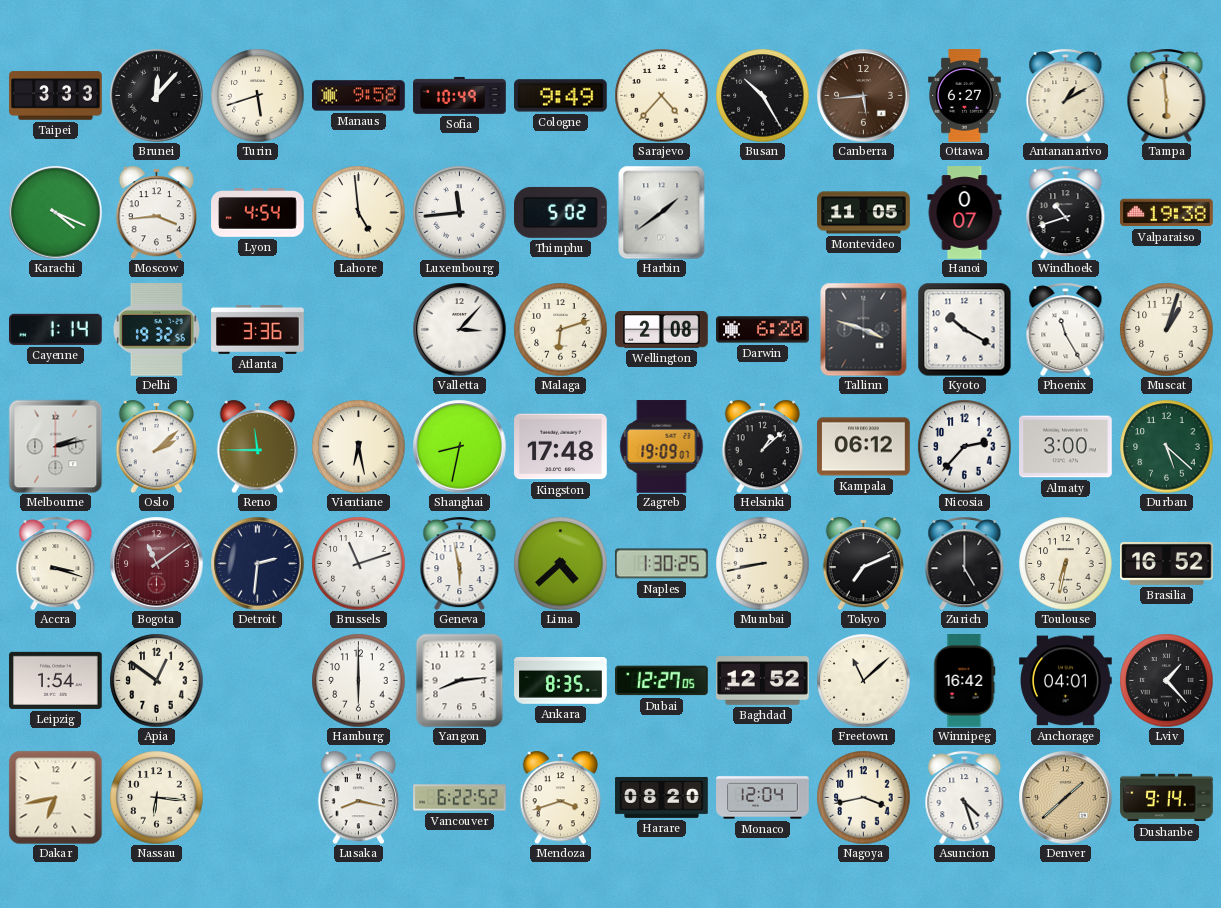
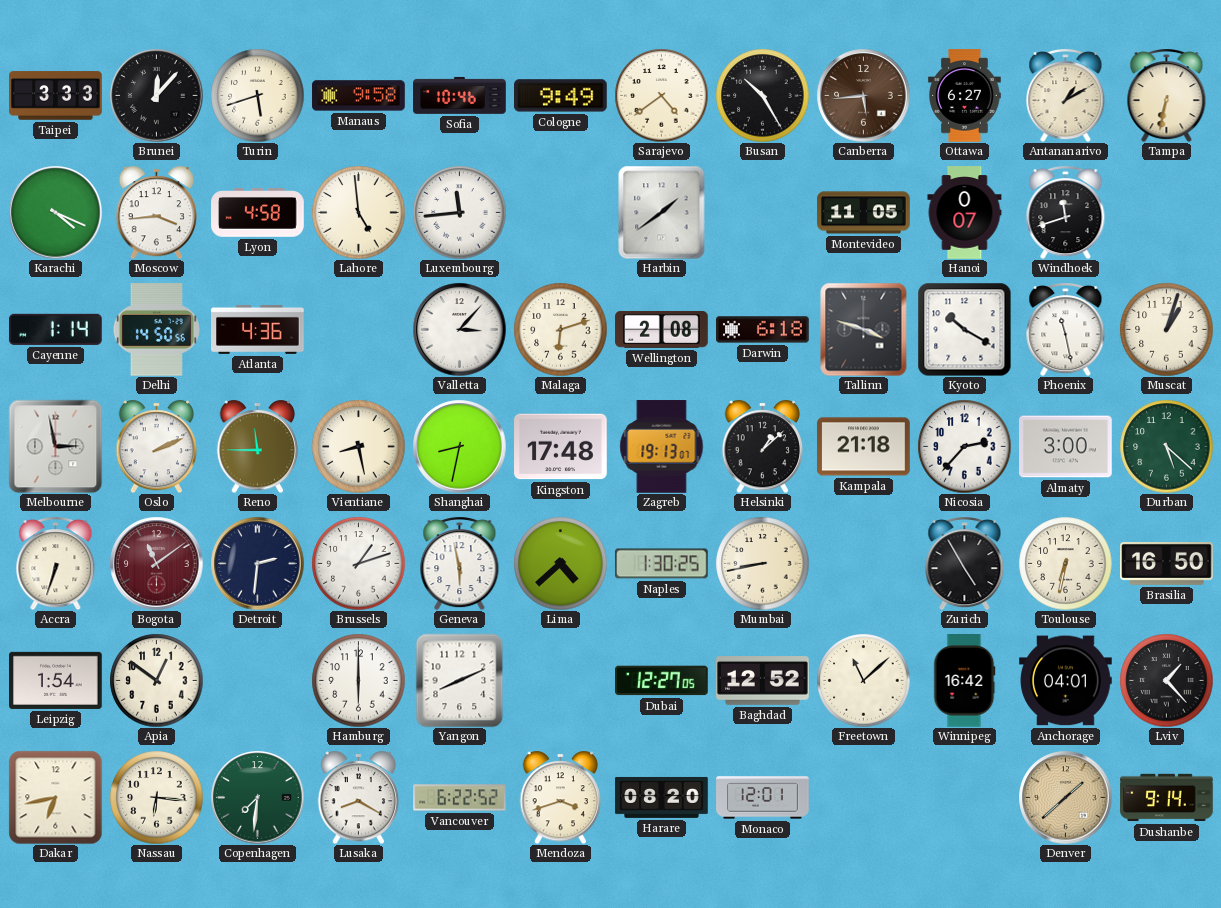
Sofia: 10:49 -> 10:46 (460, 95)
Sarajevo: 4:37 -> 4:39 (661, 95)
Tampa: 5:59 -> 6:32 (1167, 95)
Lyon: 4:54 -> 4:58 (258, 213)
Thimphu: 5:02 -> none (561, 212)
Windhoek: 10:42 -> 11:42 (1066, 212)
Valparaiso: 19:38 -> none (1167, 213)
Delhi: 19:32 -> 14:50 (156, 330)
Atlanta: 3:36 -> 4:36 (258, 329)
Darwin: 6:20 -> 6:18 (763, 330)
Phoenix: 11:25 -> 11:28 (1066, 329)
Melbourne: 2:13 -> 2:58 (55, 446)
Oslo: 2:08 -> 2:11 (157, 446)
Vientiane: 6:28 -> 8:28 (358, 446)
Zagreb: 19:09 -> 19:13 (662, 447)
Kampala: 06:12 -> 21:18 (864, 447)
Accra: 3:18 -> 6:33 (56, 563)
Brussels: 11:12 -> 1:12 (358, 563)
Tokyo: 7:11 -> none (864, 563)
Zurich: 5:00 -> 4:55 (965, 563)
Brasilia: 16:52 -> 16:50 (1167, 564)
Yangon: 8:14 -> 8:11 (460, 680)
Ankara: 8:35 -> none (561, 681)
Copenhagen: none -> 7:31 (257, 797)
Lusaka: 8:17 -> 8:20 (359, 797)
Monaco: 12:04 -> 12:01 (763, 798)
Nagoya: 3:43 -> none (863, 797)
Asuncion: 4:27 -> none (965, 797)
